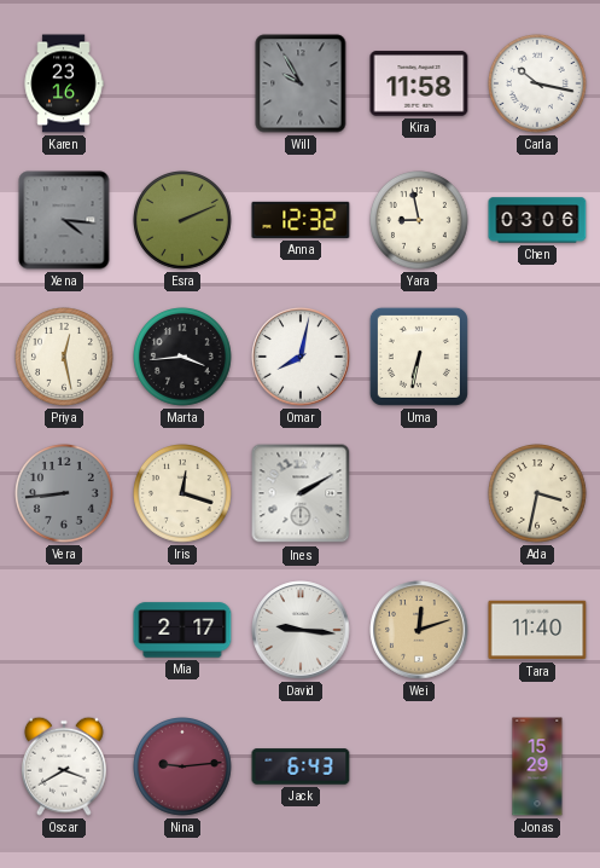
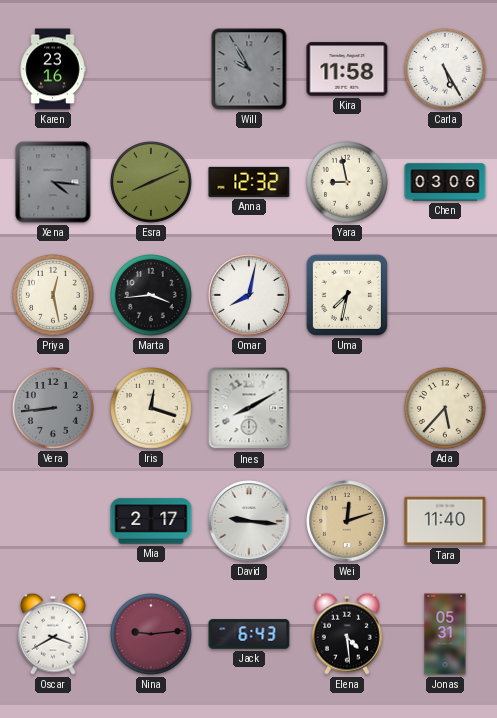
Carla: 10:17 -> 5:25 (446, 70)
Esra: 2:11 -> 8:11 (152, 183)
Uma: 6:32 -> 7:32 (347, 295)
Ines: 2:10 -> 8:10 (249, 408)
Ada: 3:32 -> 5:37 (446, 409)
Elena: none -> 4:29 (347, 634)
Jonas: 15:29 -> 05:31 (445, 634)
